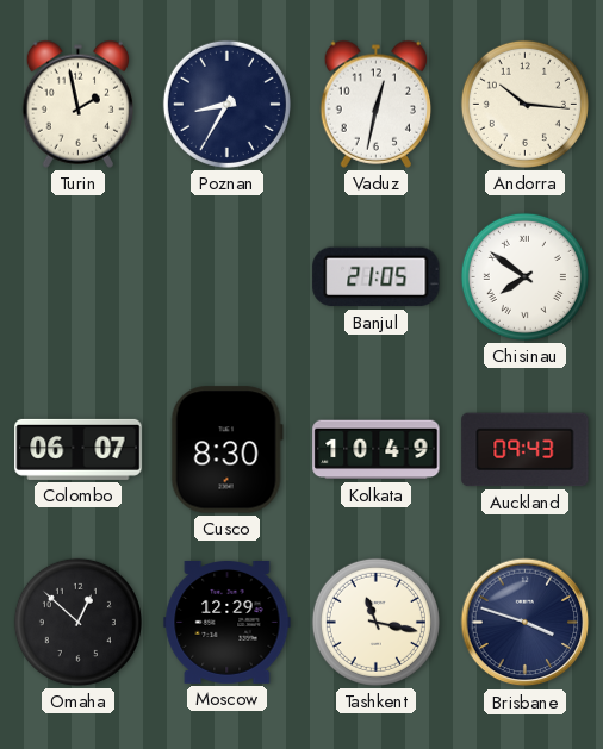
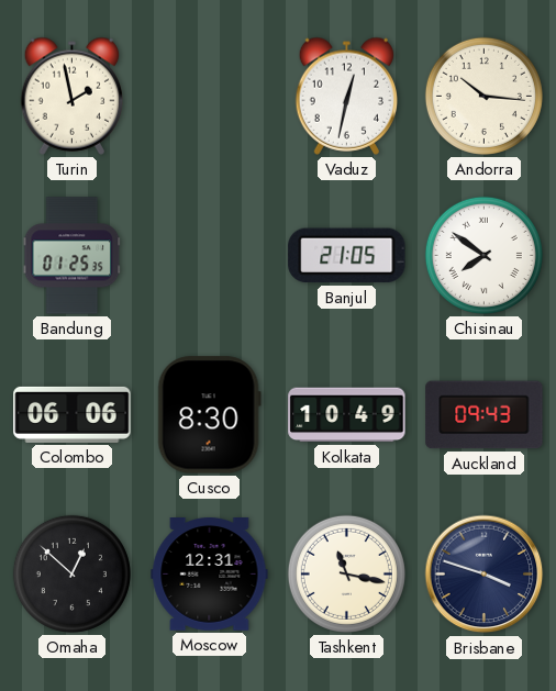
Poznan: 8:35 -> none (226, 104)
Bandung: none -> 01:25 (73, 256)
Colombo: 06:07 -> 06:06 (73, 414)
Moscow: 12:29 -> 12:31 (210, 575)
